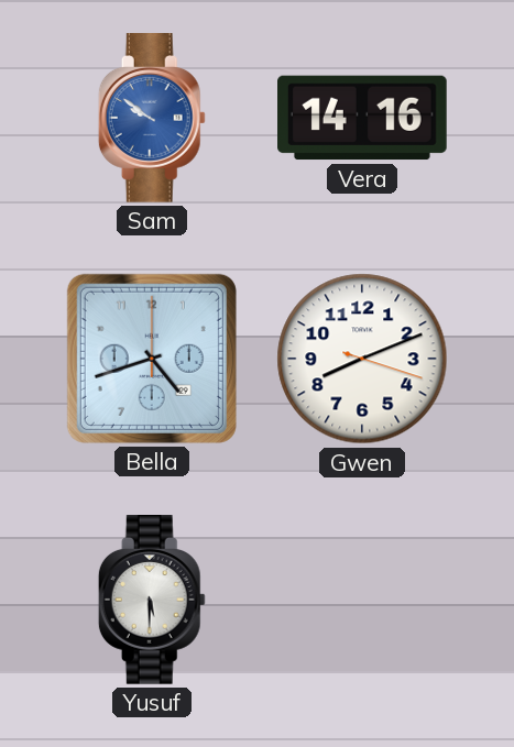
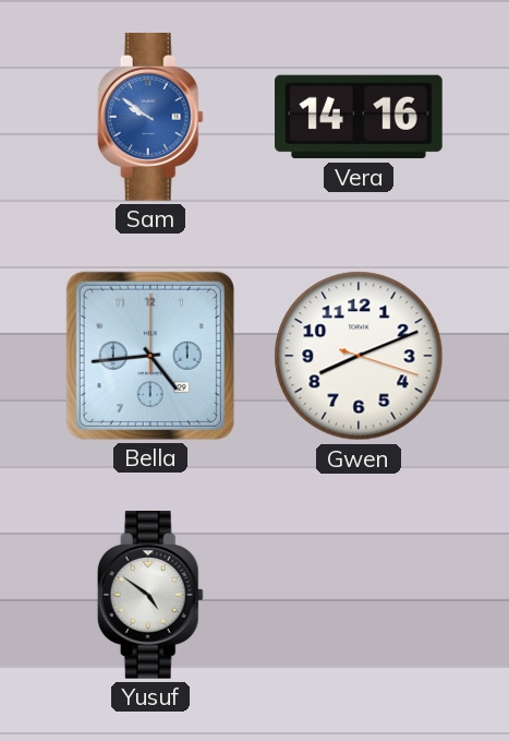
Bella: 4:42 -> 4:44 (150, 356)
Yusuf: 5:30 -> 4:51 (150, 596)
